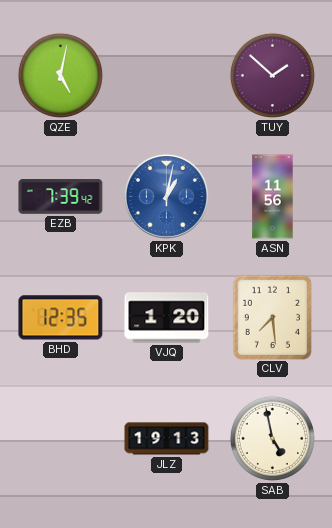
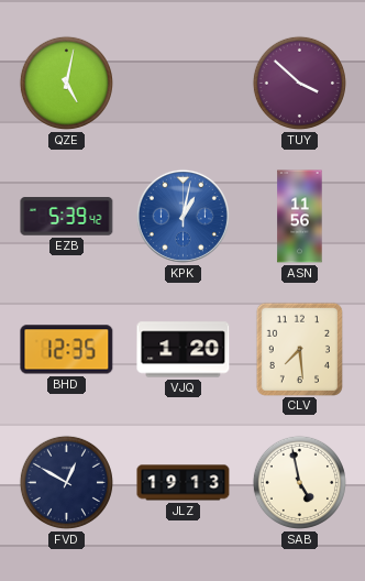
TUY: 1:52 -> 3:52 (299, 83)
EZB: 7:39 -> 5:39 (67, 217)
FVD: none -> 12:50 (66, 482)
